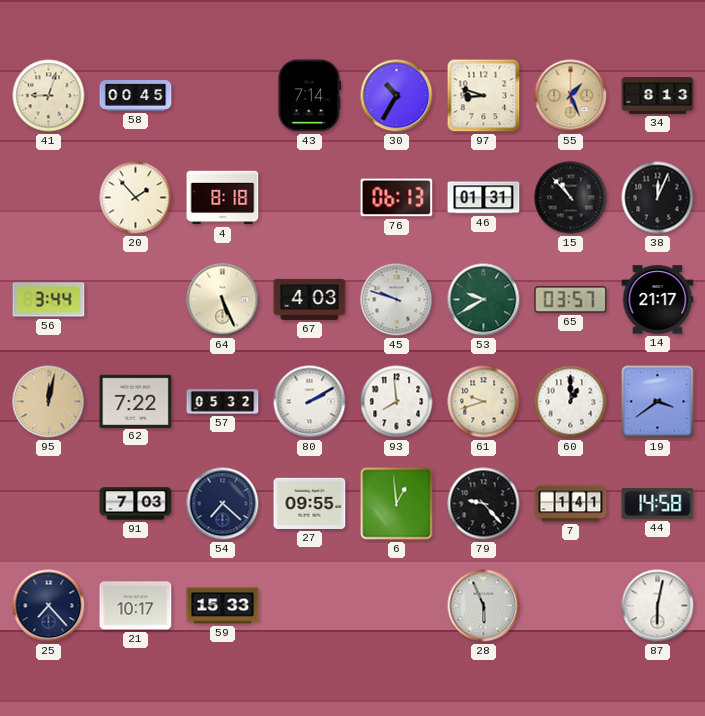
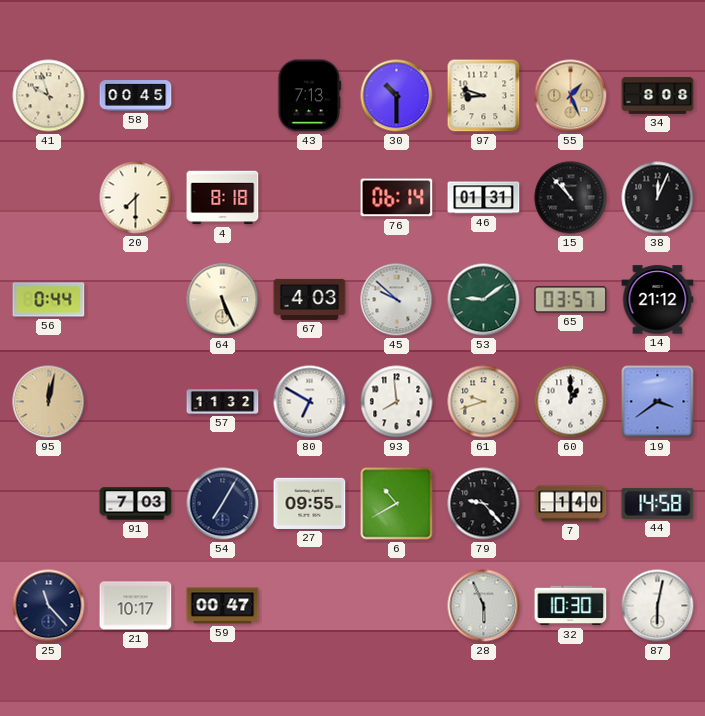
41: 9:03 -> 9:57 (49, 96)
43: 7:14 -> 7:13 (310, 96)
30: 10:35 -> 10:30 (397, 96)
34: 8:13 -> 8:08 (658, 96)
20: 1:53 -> 7:30 (136, 198)
76: 06:13 -> 06:14 (397, 198)
56: 3:44 -> 0:44 (49, 300)
45: 9:48 -> 9:52 (397, 300)
53: 9:40 -> 9:09 (484, 300)
14: 21:17 -> 21:12 (658, 300)
62: 7:22 -> none (136, 401)
57: 05:32 -> 11:32 (223, 402)
80: 2:10 -> 6:50 (310, 402)
54: 7:22 -> 7:05 (223, 504)
6: 12:59 -> 10:40 (397, 504)
7: 1:41 -> 1:40 (571, 504)
25: 7:23 -> 11:23 (49, 606)
59: 15:33 -> 00:47 (223, 606)
32: none -> 10:30 (571, 606)
